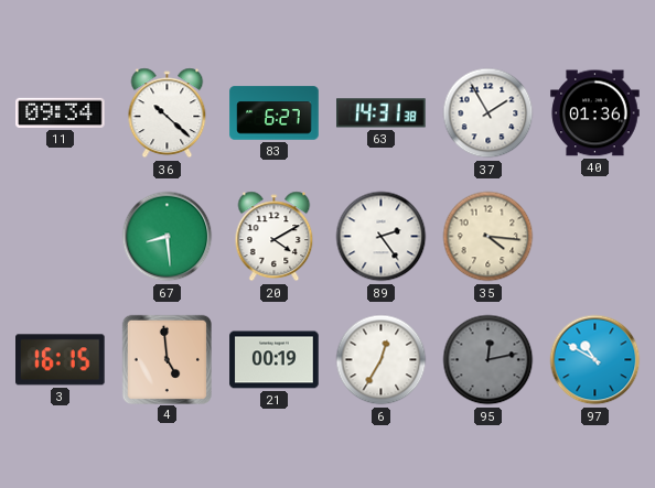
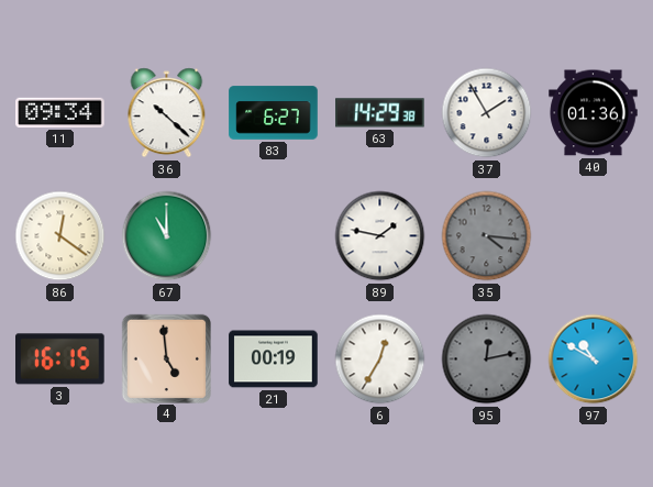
63: 14:31 -> 14:29 (380, 113)
86: none -> 12:21 (60, 236)
67: 8:29 -> 11:00 (167, 236)
20: 4:10 -> none (275, 237)
89: 2:24 -> 1:47 (380, 236)
35 dial: cream -> grey (487, 236)
